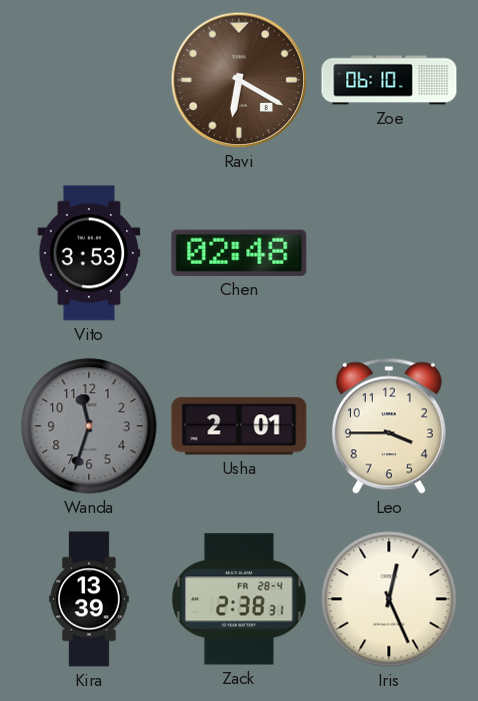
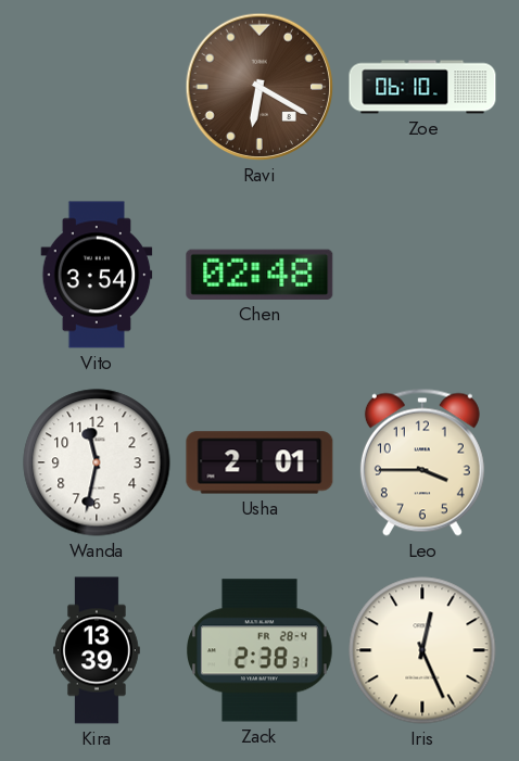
Vito: 3:53 -> 3:54 (97, 275)
Wanda: 11:33 -> 11:32 (97, 462)
Wanda dial: grey -> white (97, 462)
